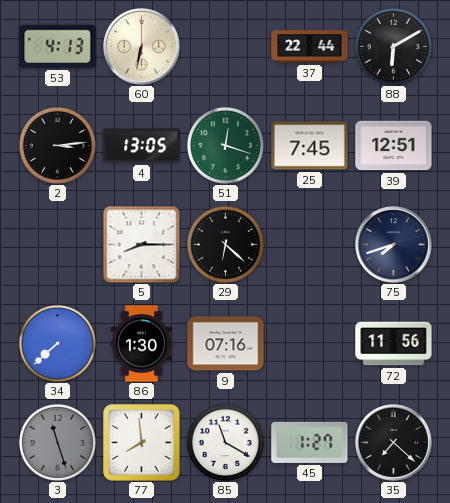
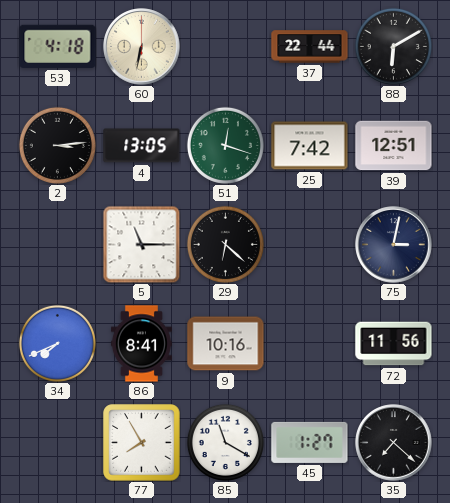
53: 4:13 -> 4:18 (58, 46)
25: 7:45 -> 7:42 (310, 146)
5: 8:15 -> 11:15 (141, 244)
75: 7:42 -> 3:02 (394, 245)
34: 7:38 -> 7:41 (57, 343)
86: 1:30 -> 8:41 (141, 344)
9: 07:16 -> 10:16 (226, 344)
3: 11:27 -> none (57, 442)
77: 7:59 -> 7:55 (142, 443)
